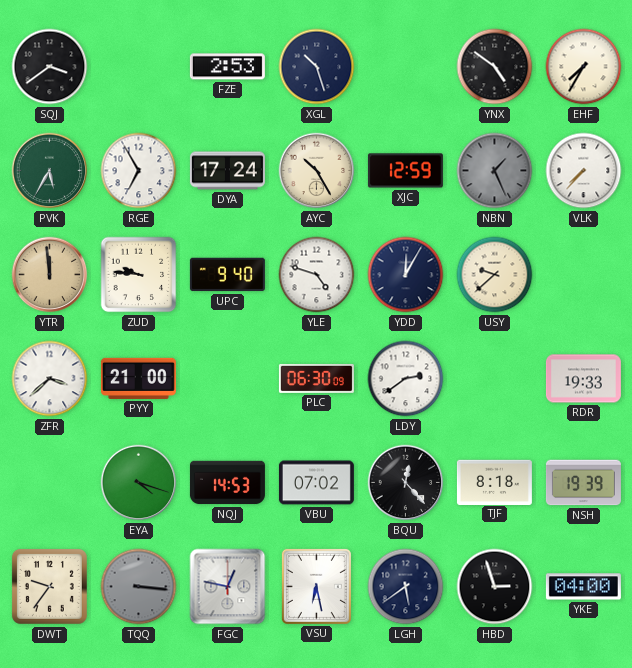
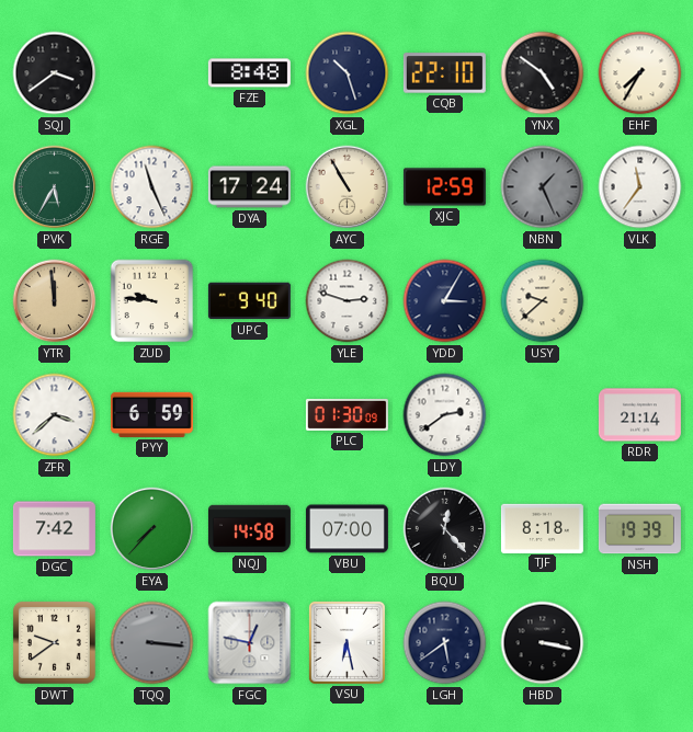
FZE: 2:53 -> 8:48 (249, 73)
CQB: none -> 22:10 (444, 73)
RGE: 6:55 -> 11:26 (152, 187)
AYC: 10:25 -> 10:55 (348, 187)
VLK: 7:37 -> 11:36 (640, 187)
YLE: 4:48 -> 2:48 (348, 301)
YDD: 12:05 -> 3:05 (445, 301)
PYY: 21:00 -> 6:59 (151, 414)
PLC: 06:30 -> 01:30 (346, 414)
RDR: 19:33 -> 21:14 (639, 415)
DGC: none -> 7:42 (54, 529)
EYA: 4:18 -> 7:37 (152, 529)
NQJ: 14:53 -> 14:58 (249, 529)
VBU: 07:02 -> 07:00 (346, 529)
DWT: 9:36 -> 9:39 (54, 642)
HBD: 2:57 -> 3:17 (543, 643)
YKE: 04:00 -> none (583, 587)
